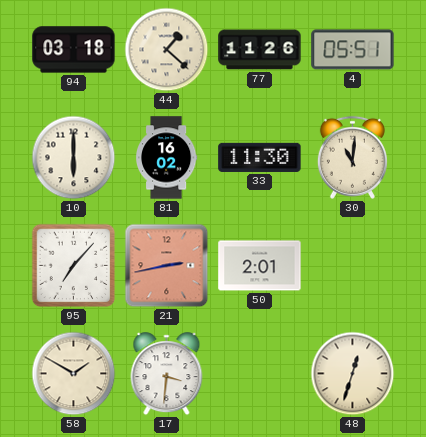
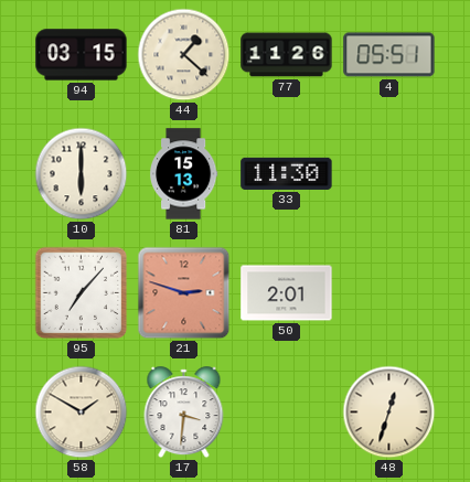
94: 03:18 -> 03:15 (82, 55)
81: 16:02 -> 15:13 (184, 174)
30: 11:01 -> none (352, 157)
21: 2:43 -> 2:48 (184, 293)
